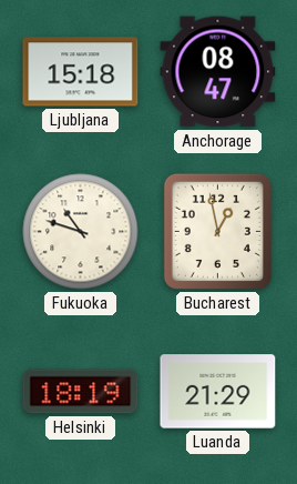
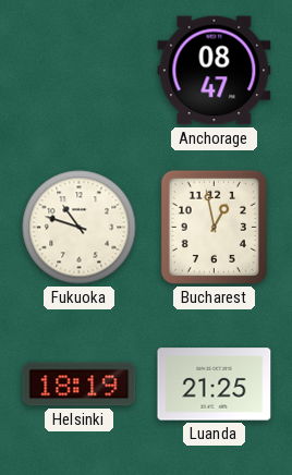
Ljubljana: 15:18 -> none (81, 72)
Luanda: 21:29 -> 21:25 (215, 385)
